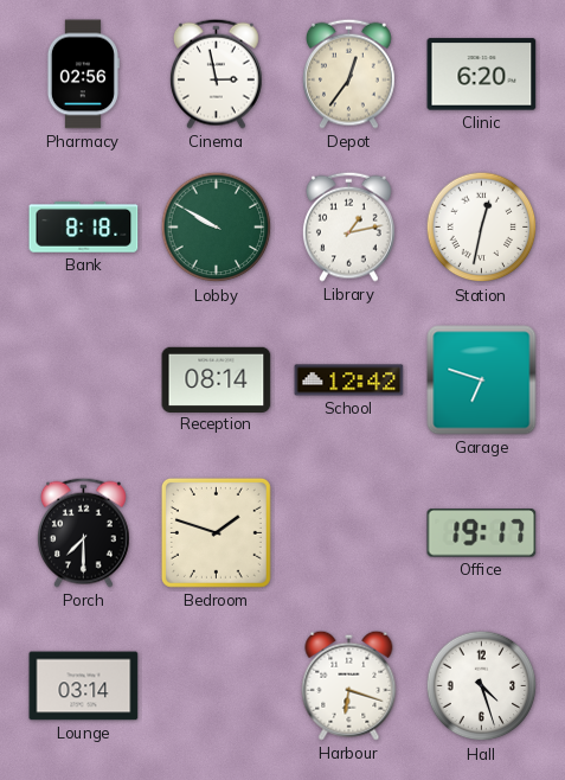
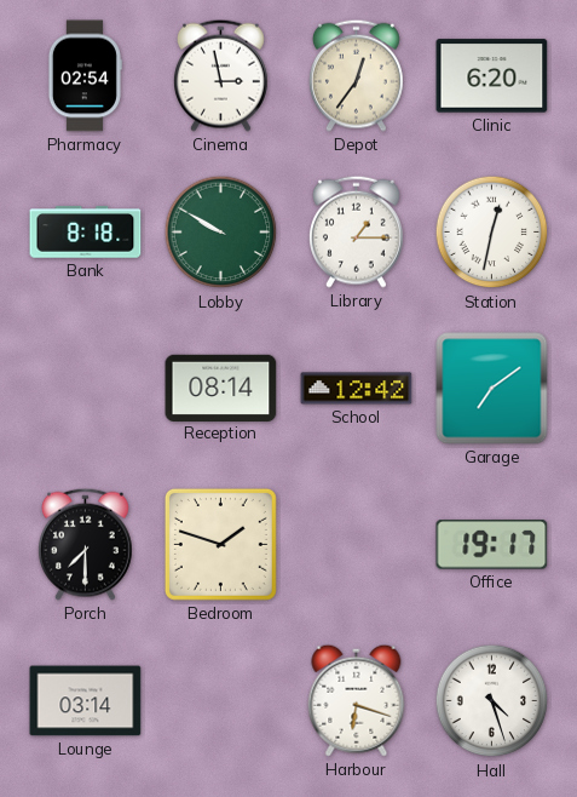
Pharmacy: 02:56 -> 02:54 (85, 76)
Library: 1:13 -> 1:15 (356, 231)
Garage: 6:48 -> 7:09 (492, 389)
